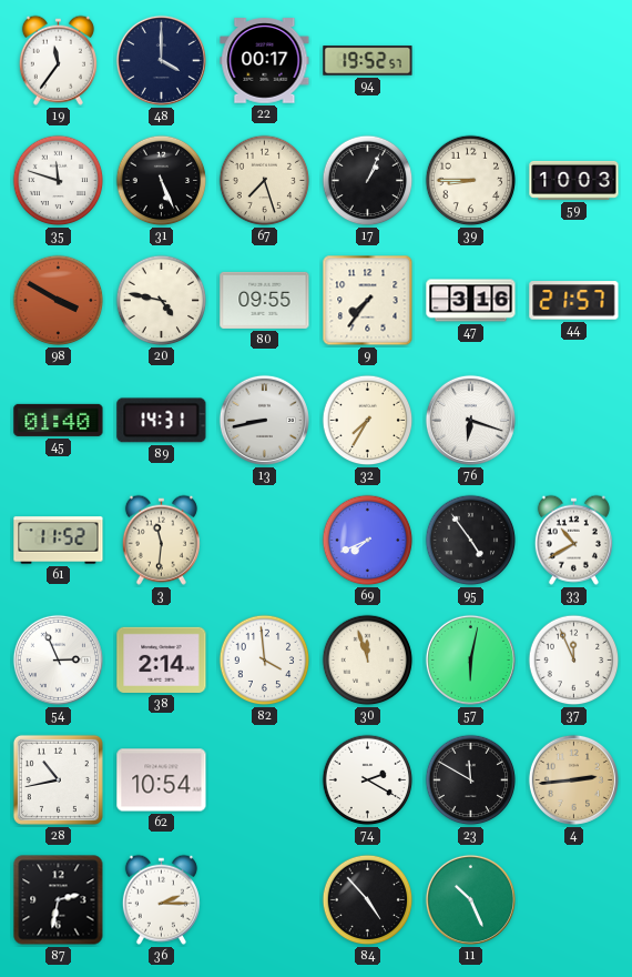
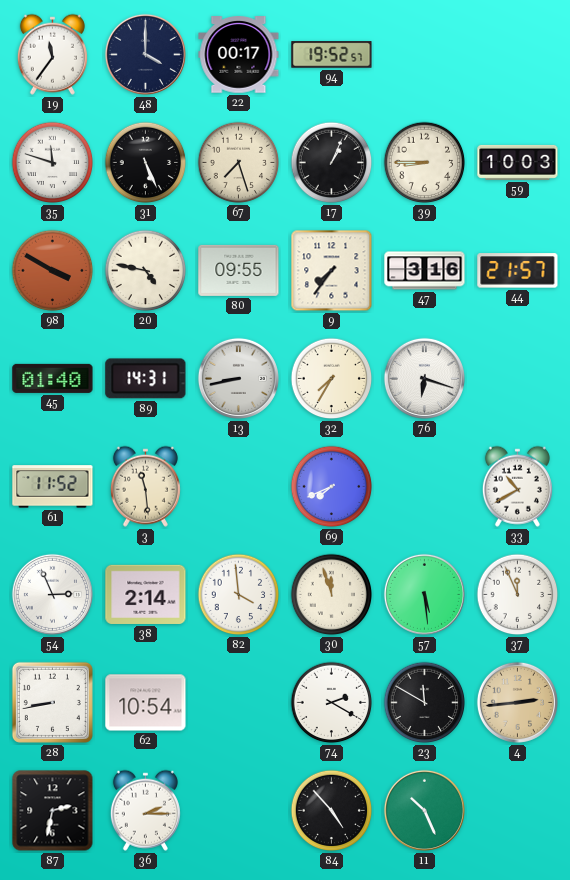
3: 11:31 -> 11:29 (145, 486)
95: 4:54 -> none (471, 541)
57: 6:02 -> 5:29 (424, 594)
28: 10:43 -> 8:43 (52, 702)
